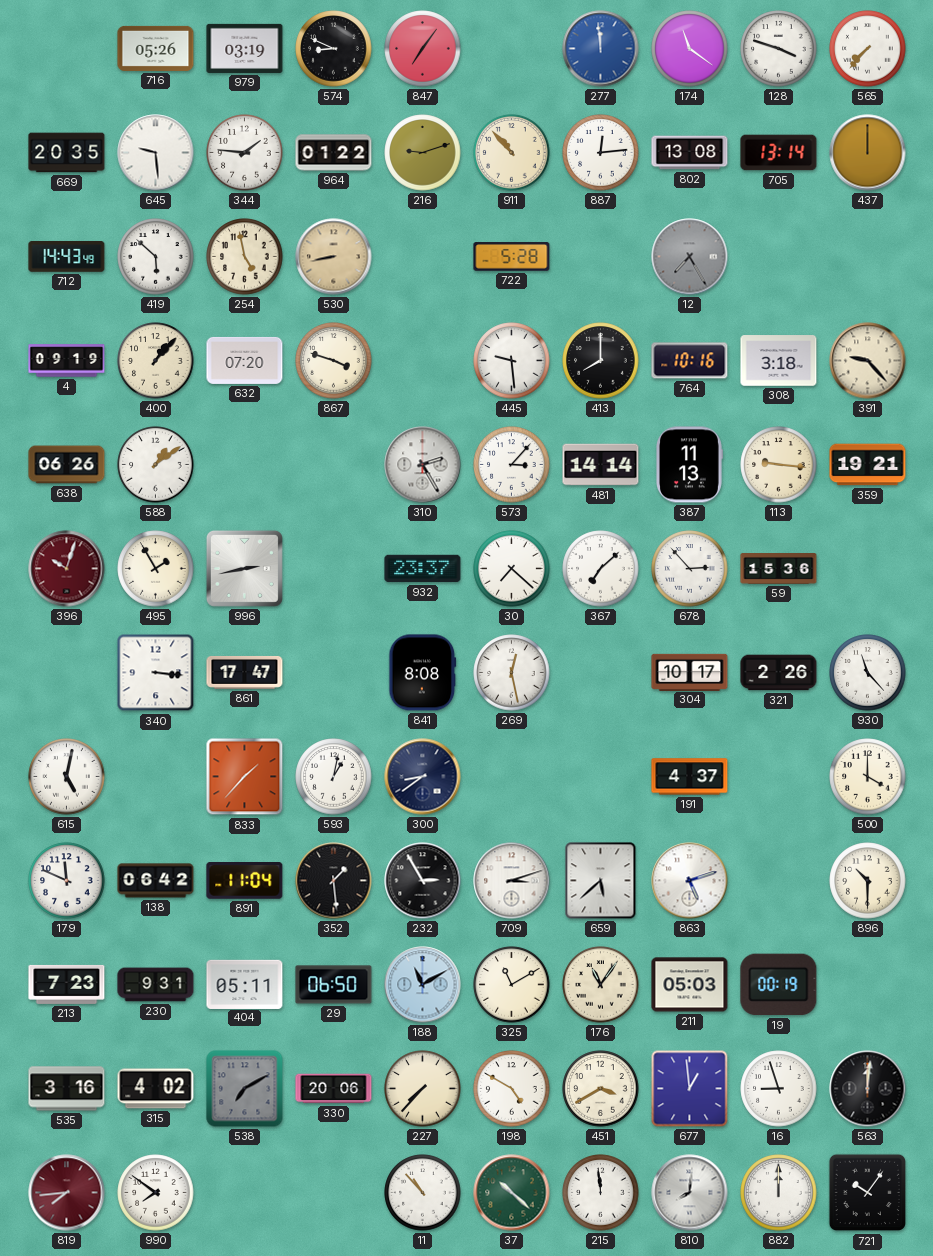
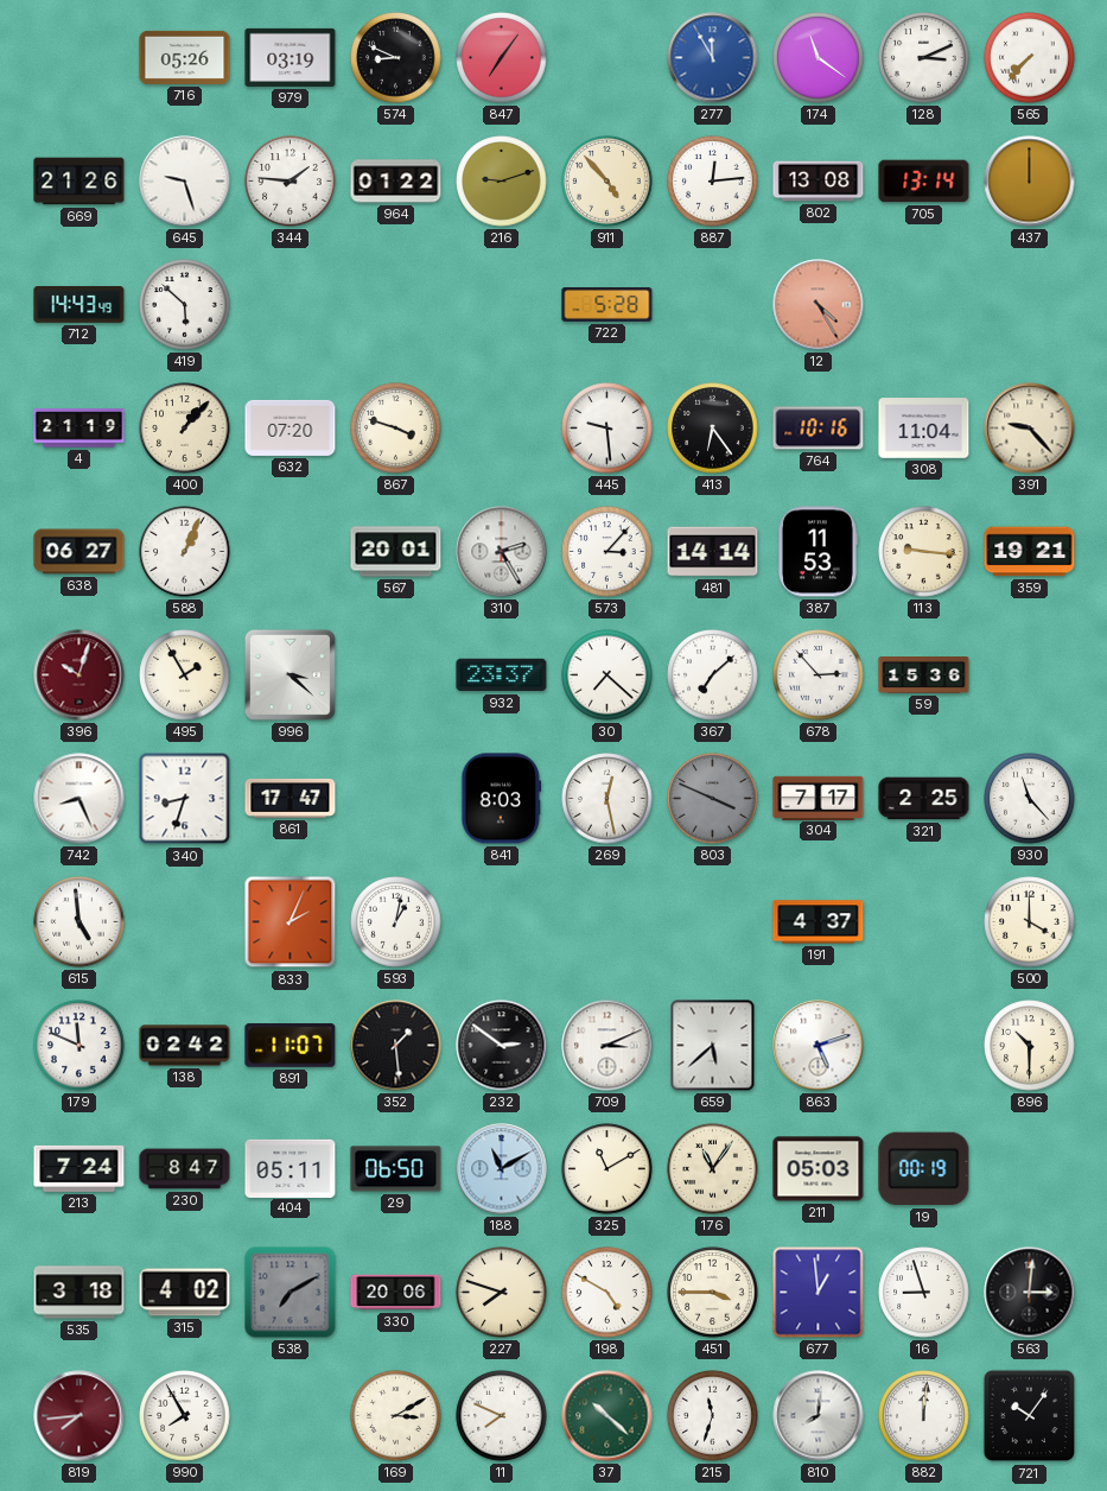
277: 11:59 -> 11:55 (713, 58)
128: 3:48 -> 3:11 (924, 58)
669: 20:35 -> 21:26 (79, 182)
645: 9:29 -> 9:27 (185, 182)
911: 10:53 -> 4:53 (607, 182)
254: 4:58 -> none (245, 257)
530: 8:43 -> none (334, 257)
12: 7:25 -> 4:25 (819, 305)
12 dial: grey -> salmon (819, 305)
4: 09:19 -> 21:19 (79, 429)
413: 8:00 -> 6:24 (713, 429)
308: 3:18 -> 11:04 (924, 429)
638: 06:26 -> 06:27 (79, 552)
588: 1:09 -> 1:04 (185, 552)
567: none -> 20:01 (396, 552)
387: 11:13 -> 11:53 (819, 552)
996: 2:43 -> 3:22 (290, 674)
742: none -> 8:26 (79, 799)
340: 3:16 -> 8:33 (185, 799)
841: 8:08 -> 8:03 (502, 799)
803: none -> 3:49 (713, 799)
304: 10:17 -> 7:17 (819, 798)
321: 2:26 -> 2:25 (924, 799)
615: 5:02 -> 4:59 (79, 922)
833: 1:37 -> 2:04 (291, 922)
300: 8:39 -> none (423, 777)
138: 06:42 -> 02:42 (185, 1046)
891: 11:04 -> 11:07 (291, 1046)
232: 2:55 -> 2:51 (502, 1046)
709: 3:12 -> 3:11 (607, 1046)
213: 7:23 -> 7:24 (79, 1168)
230: 9:31 -> 8:47 (185, 1169)
535: 3:16 -> 3:18 (79, 1293)
227: 7:37 -> 7:48 (502, 1293)
451: 3:40 -> 3:45 (713, 1293)
563: 12:01 -> 3:01 (1030, 1293)
990: 7:51 -> 7:55 (185, 1416)
169: none -> 3:10 (396, 1416)
11: 10:53 -> 7:49 (502, 1416)
215: 11:59 -> 11:33 (713, 1416)
882: 12:00 -> 12:01 (924, 1416)
